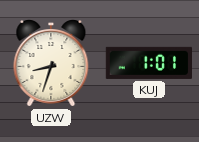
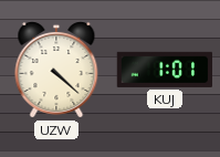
UZW: 8:33 -> 4:22 (56, 71)
